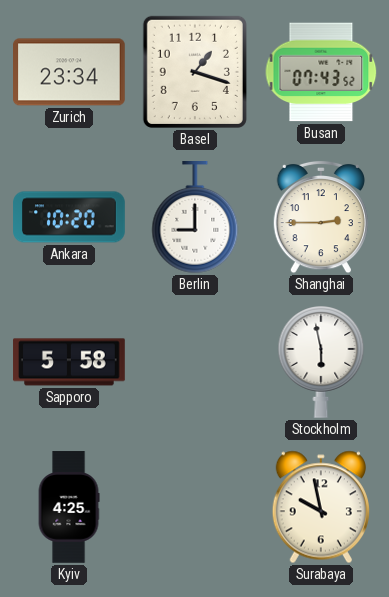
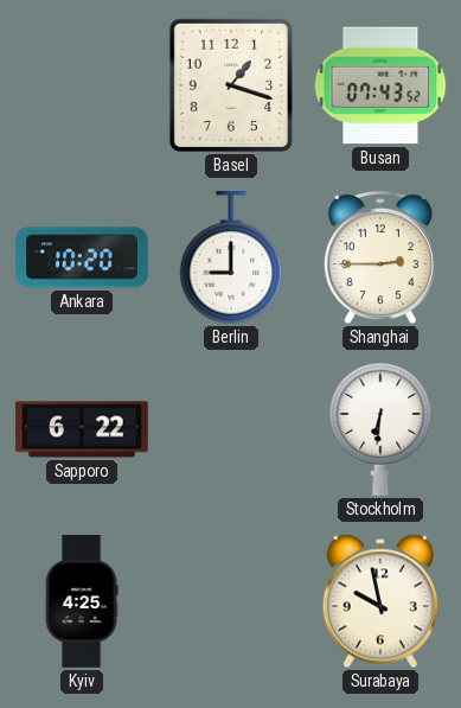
Zurich: 23:34 -> none (70, 72)
Sapporo: 5:58 -> 6:22 (82, 429)
Stockholm: 5:58 -> 6:31 (380, 429)
